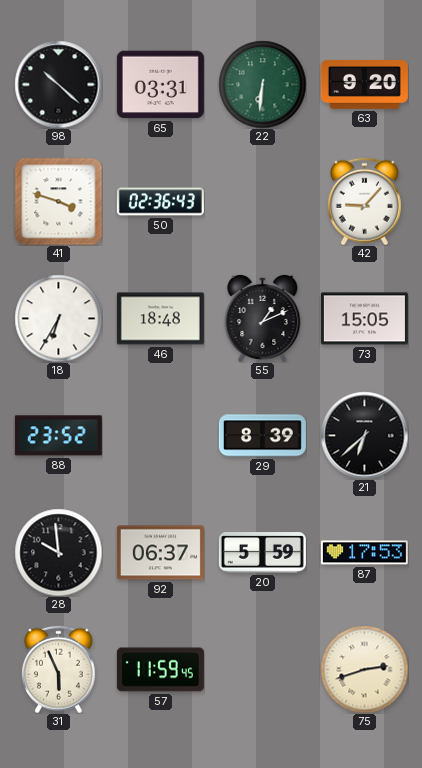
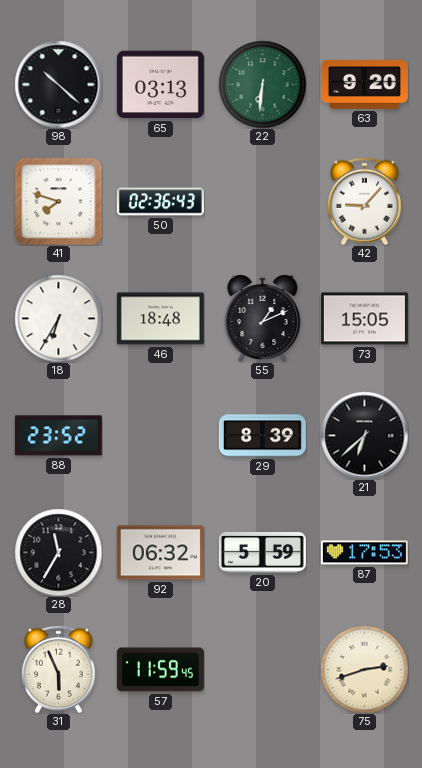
65: 03:31 -> 03:13 (160, 85)
41: 3:48 -> 7:48 (58, 201)
28: 9:59 -> 11:35 (58, 552)
92: 06:37 -> 06:32 (160, 553)
